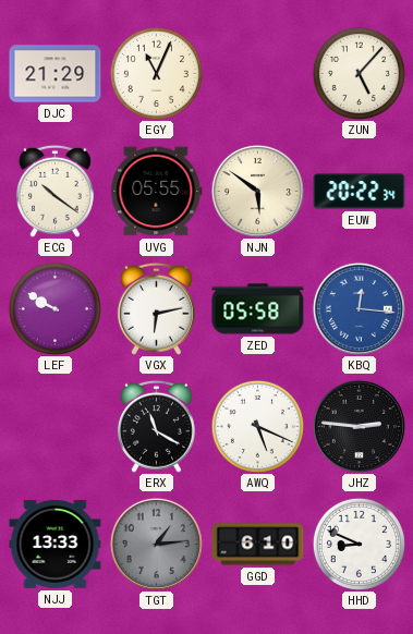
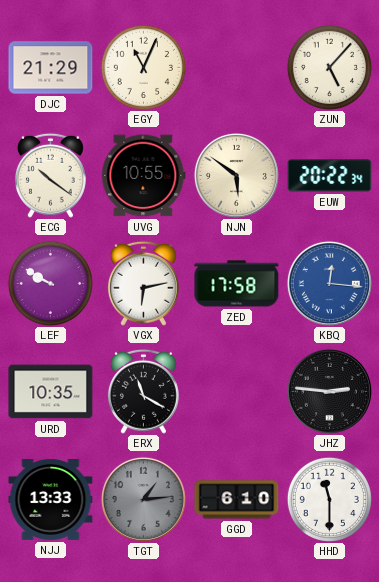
UVG: 05:55 -> 10:55 (144, 176)
ZED: 05:58 -> 17:58 (237, 284)
URD: none -> 10:35 (51, 392)
AWQ: 5:19 -> none (257, 426)
HHD: 8:49 -> 11:30 (329, 499)
